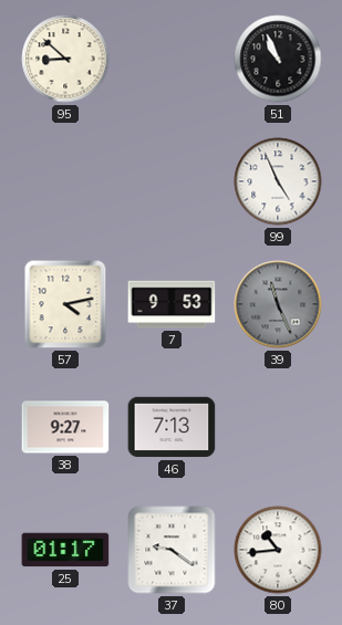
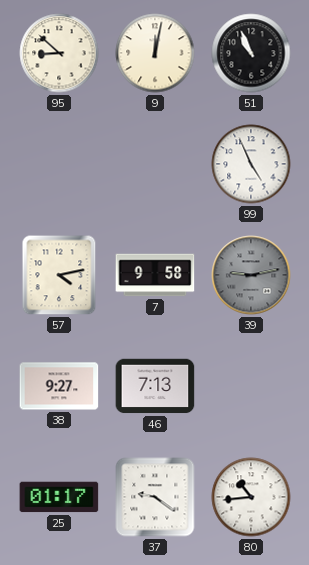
9: none -> 12:02 (155, 53)
7: 9:53 -> 9:58 (155, 275)
39: 11:26 -> 9:13 (251, 275)
